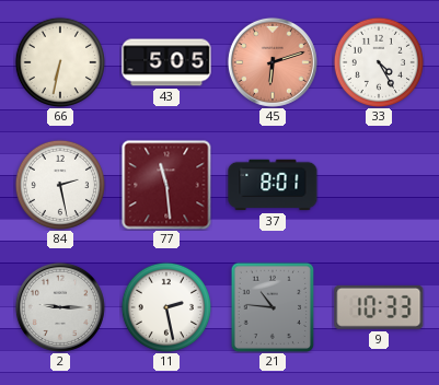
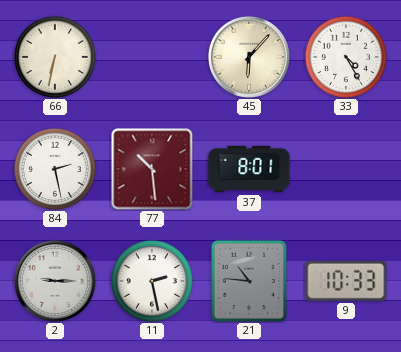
43: 5:05 -> none (166, 62)
45: 6:12 -> 6:07 (249, 57)
45 dial: salmon -> cream (249, 57)
77: 11:29 -> 10:29 (152, 169)
